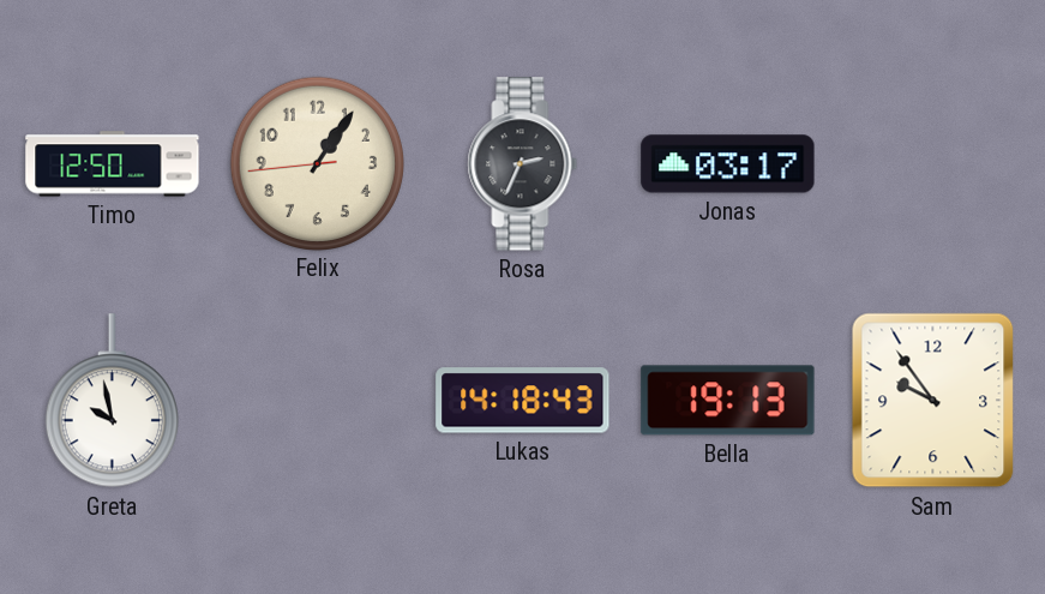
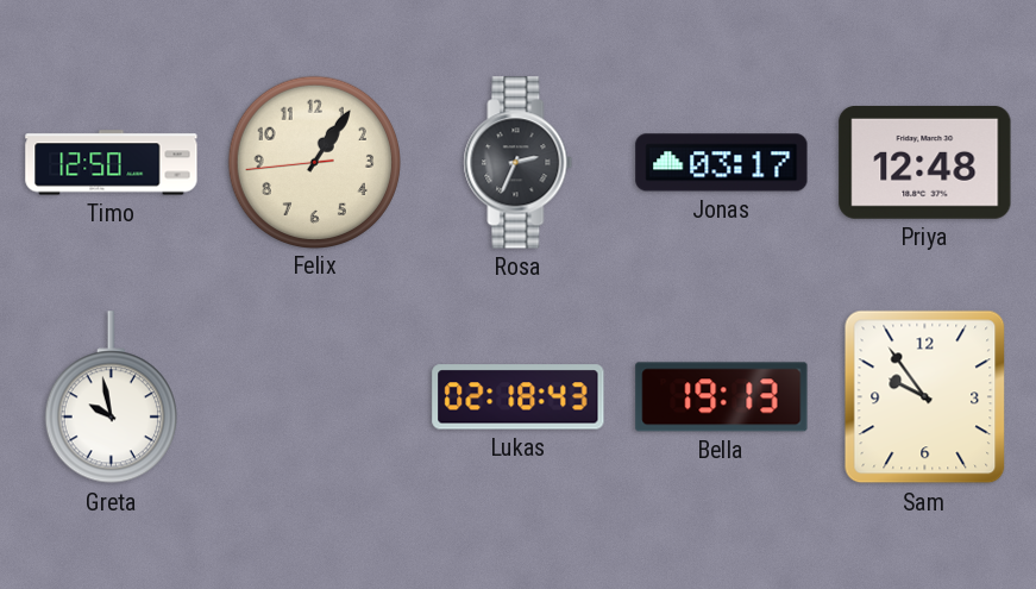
Priya: none -> 12:48 (925, 162)
Lukas: 14:18 -> 02:18 (519, 397)
